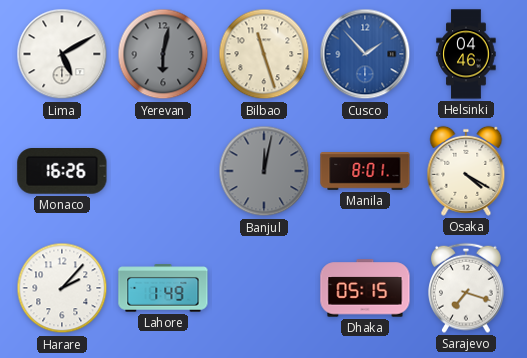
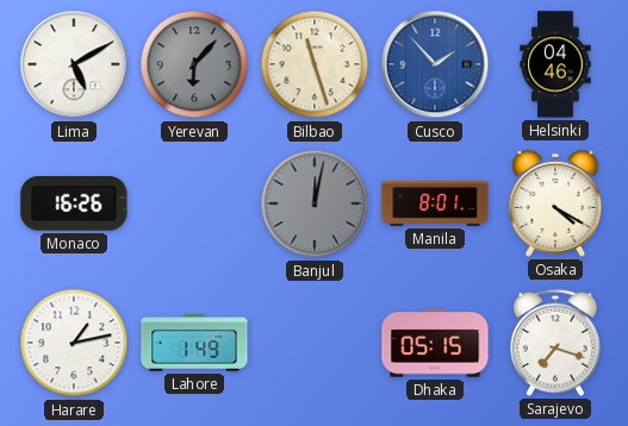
Yerevan: 6:02 -> 6:07 (194, 64)
Harare: 2:07 -> 1:13 (74, 343)
